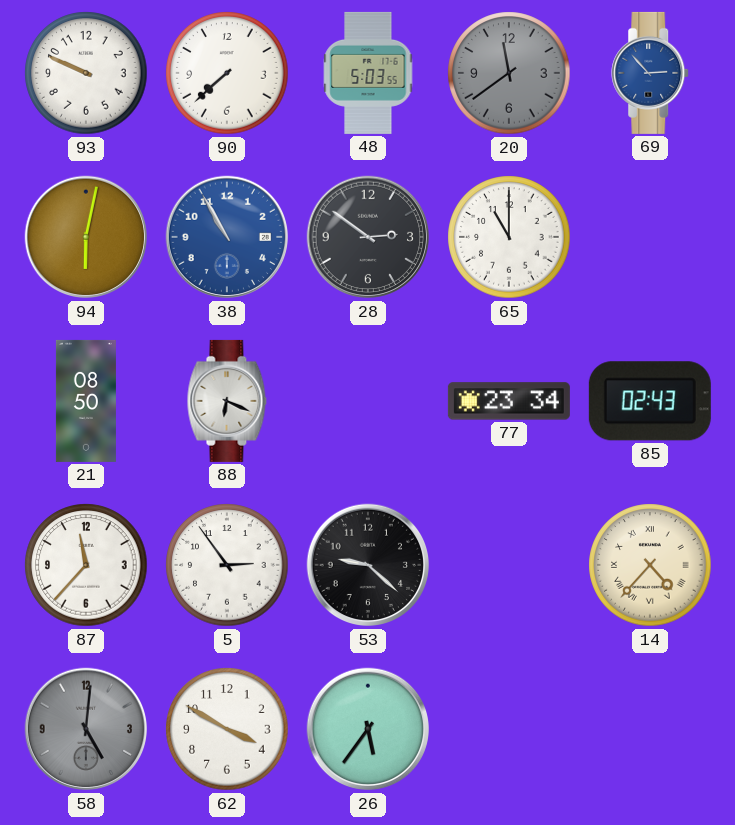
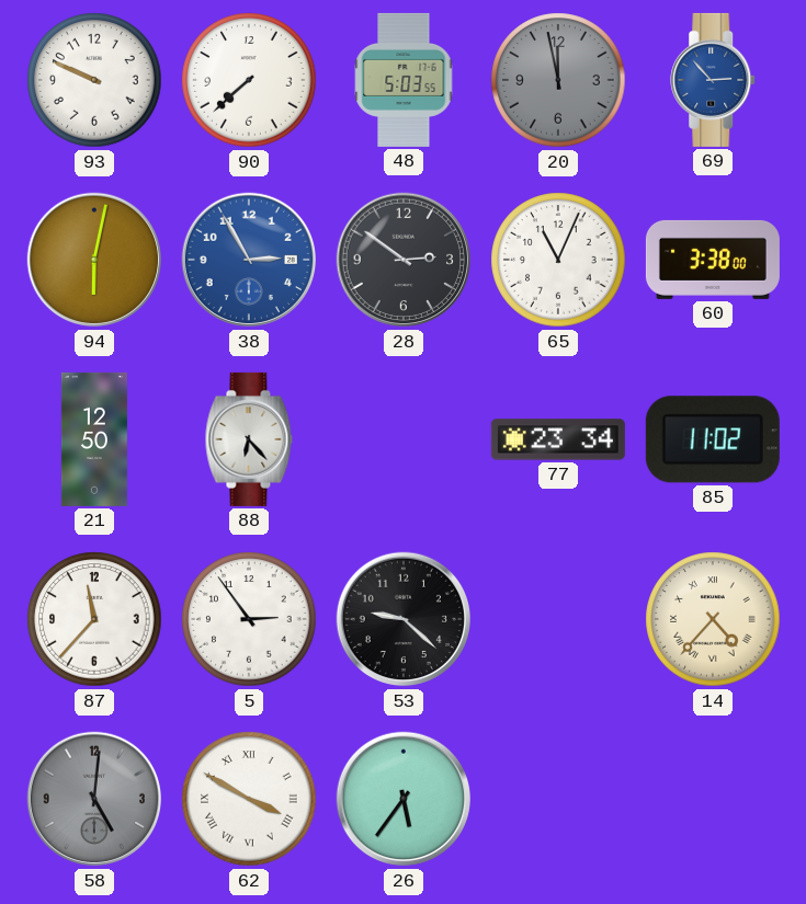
20: 11:39 -> 11:58 (558, 80)
38: 10:55 -> 2:55 (249, 260)
65: 11:00 -> 11:04 (558, 260)
60: none -> 3:38 (713, 260)
21: 08:50 -> 12:50 (94, 439)
88: 6:19 -> 6:23 (249, 439)
85: 02:43 -> 11:02 (713, 439)
62 numerals: Arabic -> Roman (249, 799)
